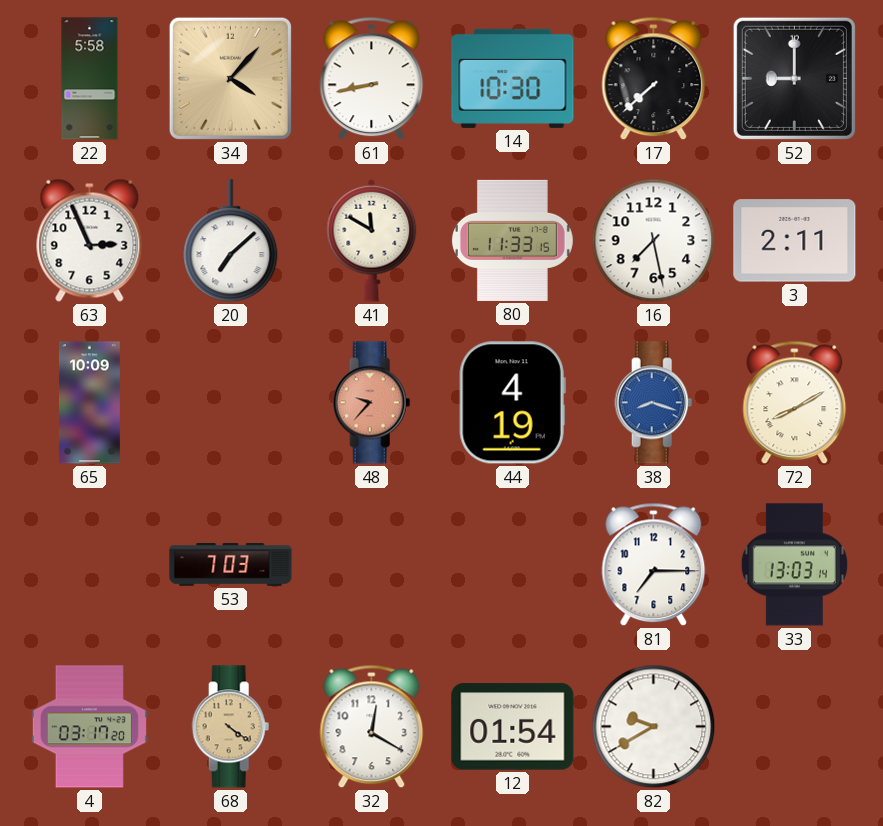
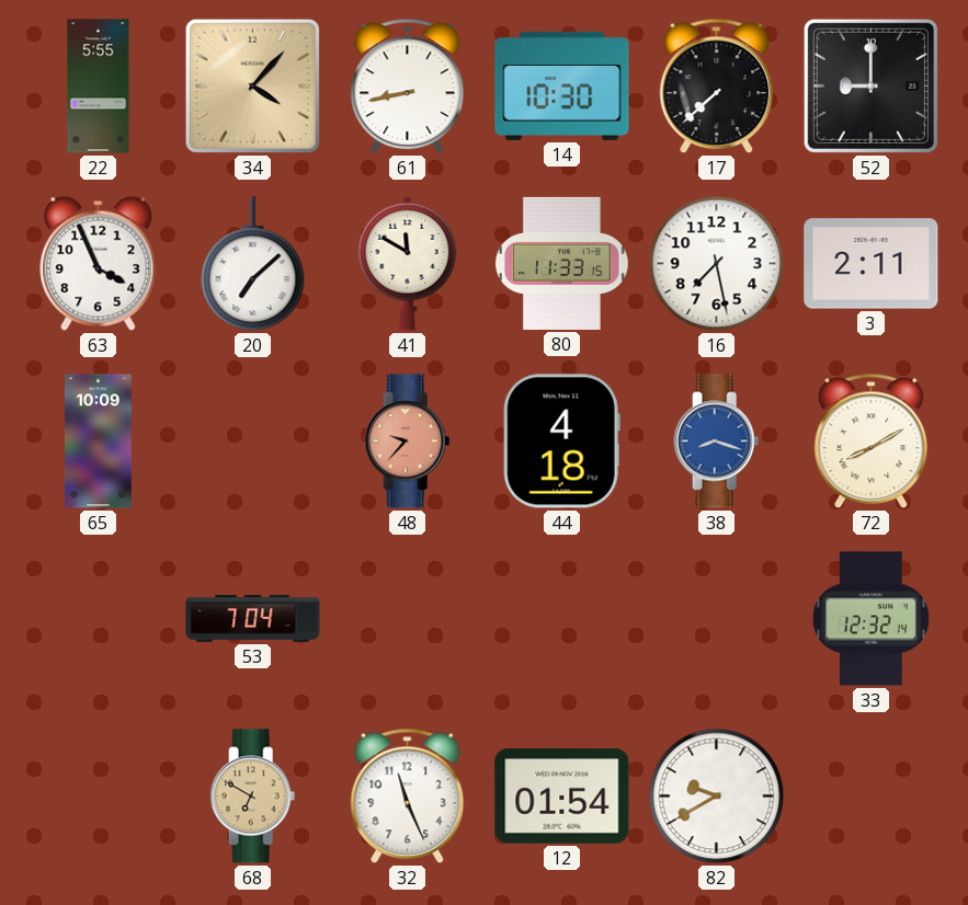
22: 5:58 -> 5:55 (99, 87)
63: 2:56 -> 3:56 (99, 263)
44: 4:19 -> 4:18 (561, 442)
53: 7:03 -> 7:04 (253, 619)
81: 7:15 -> none (654, 565)
33: 13:03 -> 12:32 (870, 619)
4: 03:17 -> none (89, 727)
68: 4:21 -> 6:50 (253, 797)
32: 12:20 -> 11:26 (408, 797)
